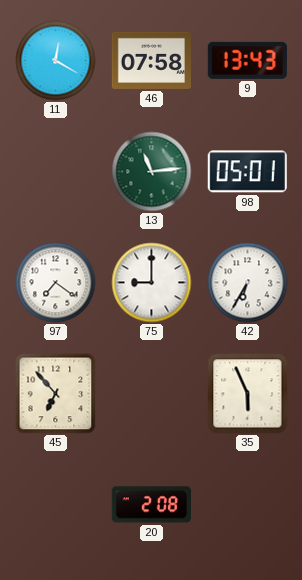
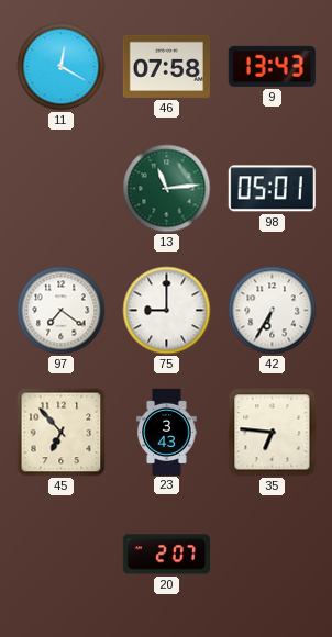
23: none -> 3:43 (167, 432)
35: 5:56 -> 6:46 (273, 433)
20: 2:08 -> 2:07 (166, 555)
